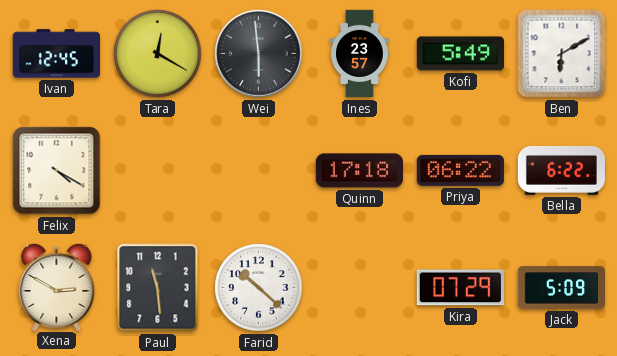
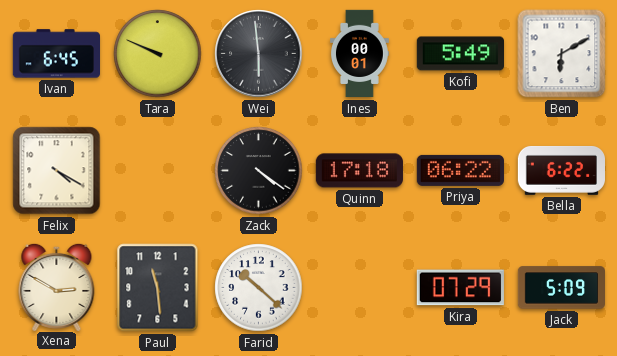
Ivan: 12:45 -> 6:45 (56, 54)
Tara: 12:20 -> 9:49 (158, 54)
Ines: 23:57 -> 00:01 (360, 54)
Zack: none -> 4:21 (259, 171)
